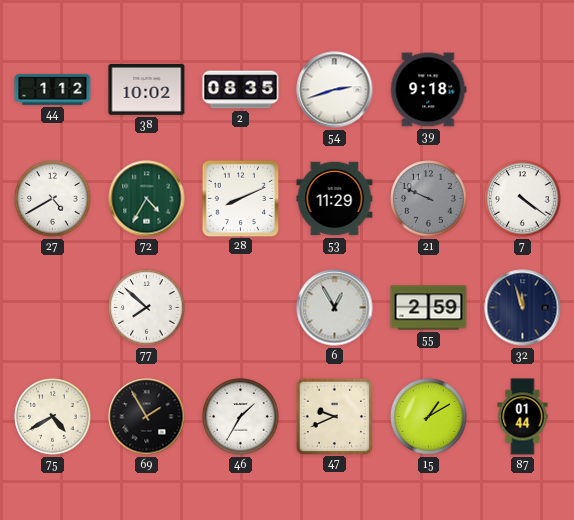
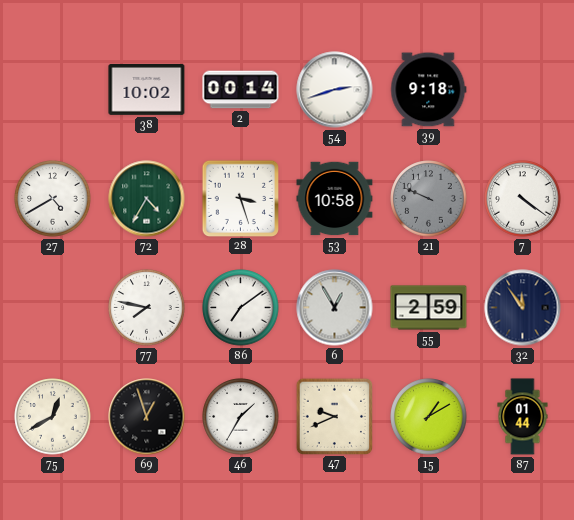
44: 1:12 -> none (53, 90)
2: 08:35 -> 00:14 (241, 90)
28: 8:11 -> 3:27 (240, 198)
53: 11:29 -> 10:58 (335, 199)
77: 7:52 -> 7:47 (147, 308)
86: none -> 7:09 (241, 308)
32: 11:57 -> 11:54 (523, 308)
75: 4:40 -> 12:40 (53, 417)
69: 1:55 -> 12:57 (147, 417)
